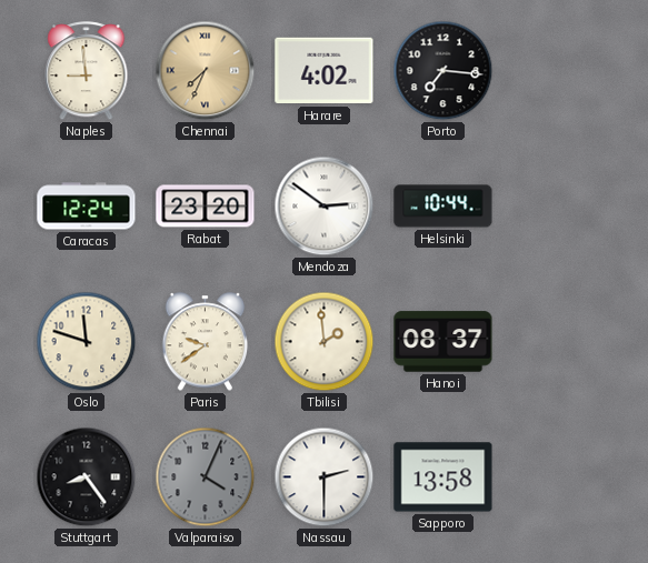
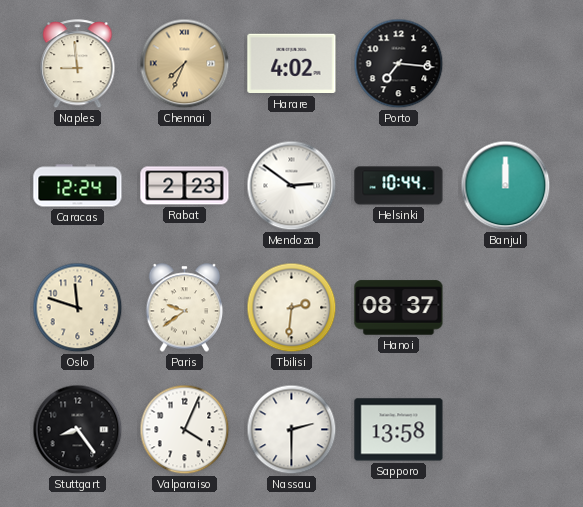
Rabat: 23:20 -> 2:23 (185, 186)
Banjul: none -> 12:00 (506, 186)
Tbilisi: 1:59 -> 2:31 (292, 308)
Valparaiso dial: grey -> white (185, 430)
